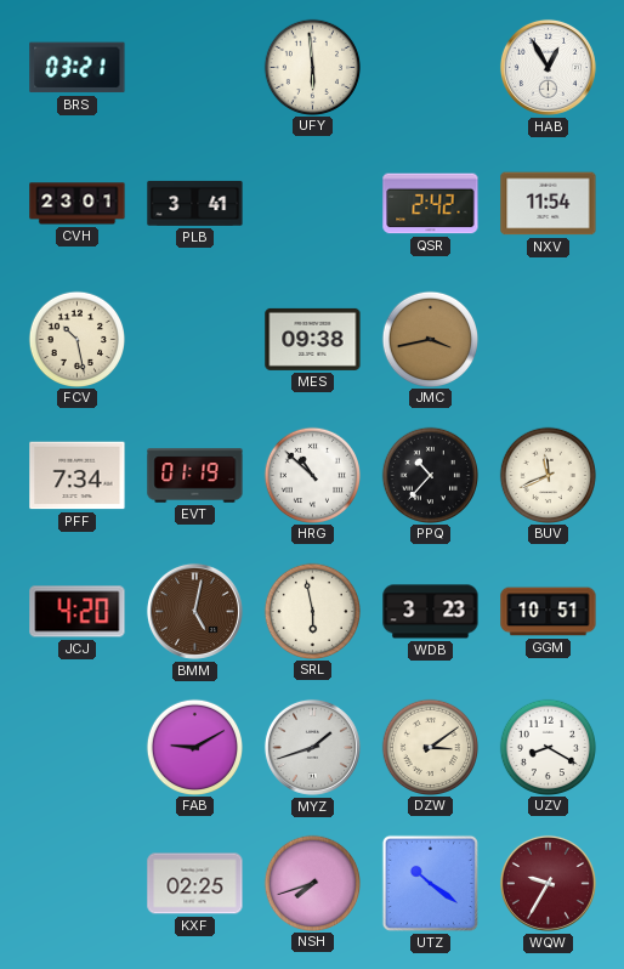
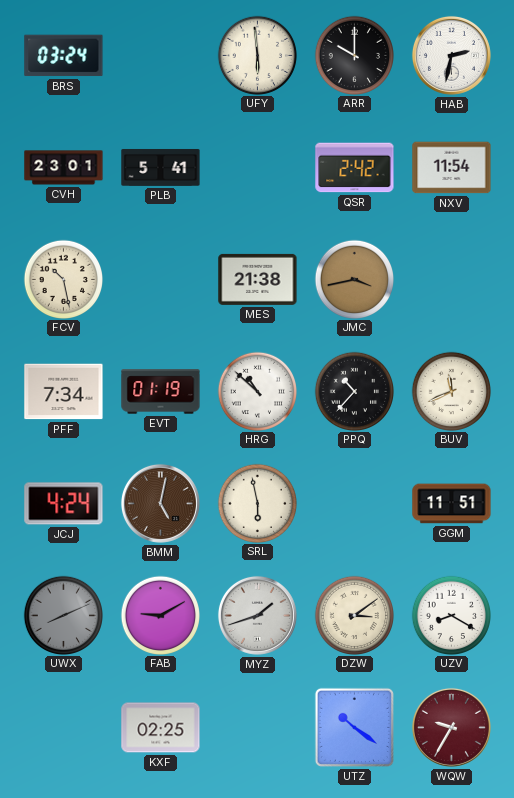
BRS: 03:21 -> 03:24 (64, 56)
ARR: none -> 10:00 (354, 55)
HAB: 12:55 -> 2:32 (451, 55)
PLB: 3:41 -> 5:41 (161, 168)
MES: 09:38 -> 21:38 (258, 279)
JCJ: 4:20 -> 4:24 (64, 504)
WDB: 3:23 -> none (431, 612)
GGM: 10:51 -> 11:51 (452, 504)
UWX: none -> 8:11 (63, 615)
NSH: 7:42 -> none (312, 883)
